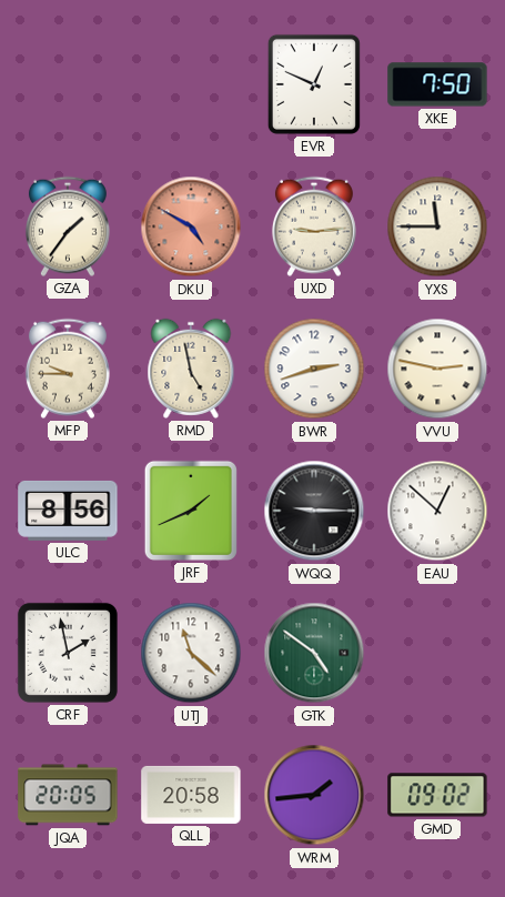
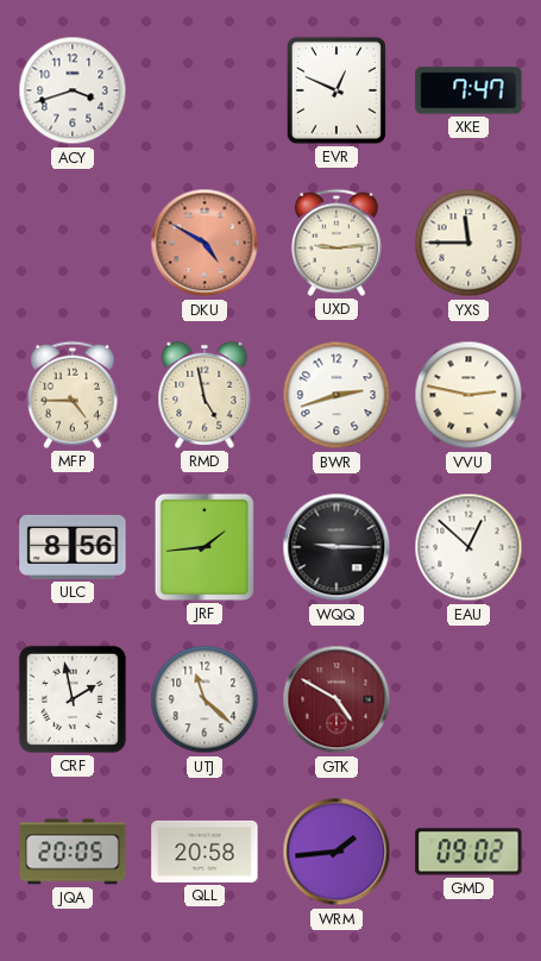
ACY: none -> 3:42 (73, 90)
XKE: 7:50 -> 7:47 (468, 90)
GZA: 1:36 -> none (68, 226)
MFP: 9:45 -> 4:45 (73, 395)
JRF: 1:41 -> 1:44 (205, 547)
GTK: 4:51 -> 4:50 (336, 699)
GTK dial: green -> burgundy (336, 699)
